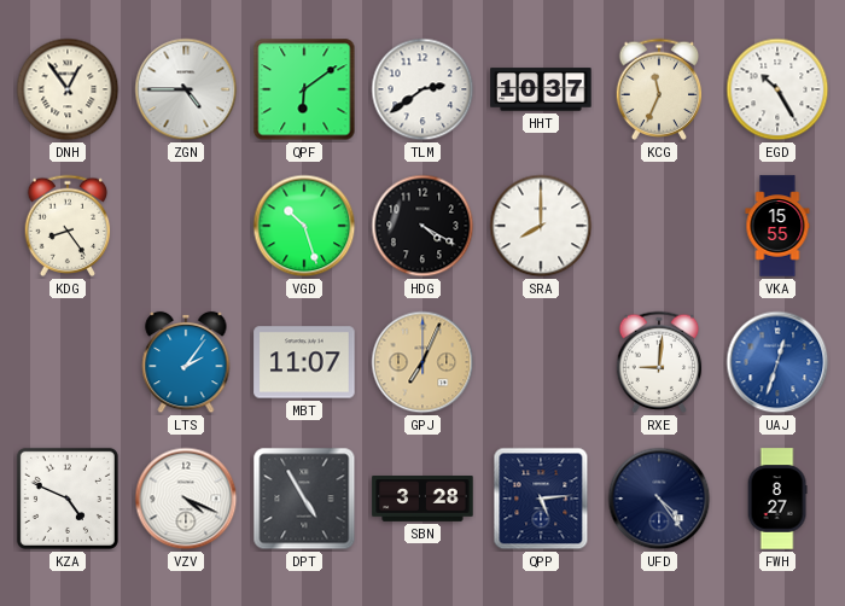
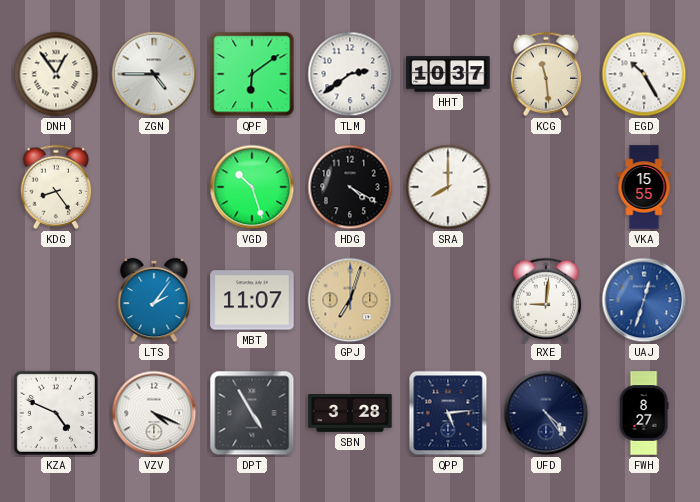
KCG: 11:34 -> 11:29 (546, 74)
GPJ: 7:04 -> 7:03 (350, 300)
